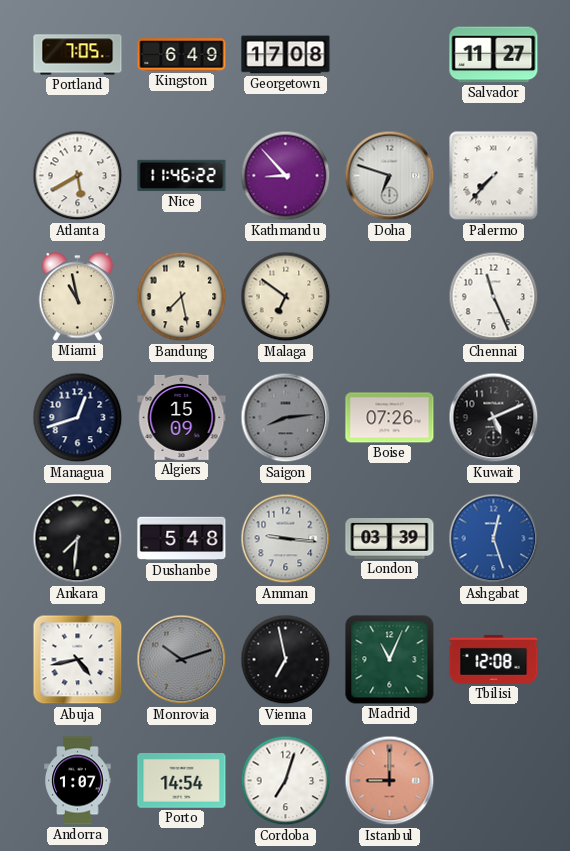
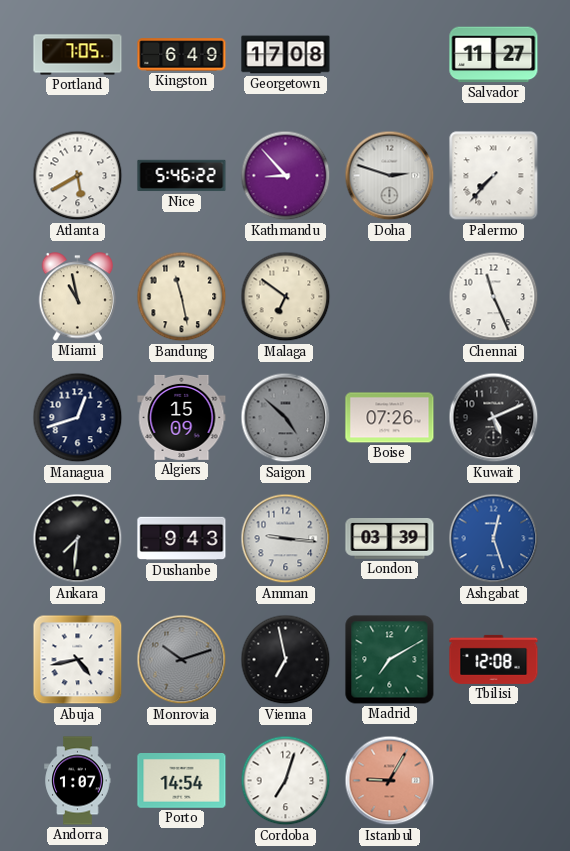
Nice: 11:46 -> 5:46 (182, 176)
Doha: 6:48 -> 2:48 (390, 176)
Bandung: 7:28 -> 11:28 (182, 297)
Saigon: 8:14 -> 4:52 (286, 418)
Dushanbe: 5:48 -> 9:43 (182, 539)
Madrid: 11:04 -> 7:10 (390, 660)
Istanbul: 9:00 -> 9:05 (390, 781)
